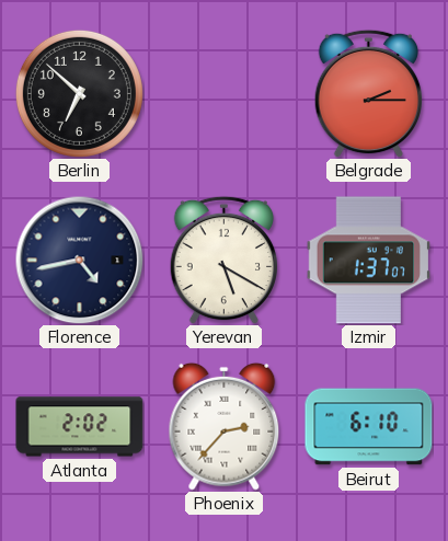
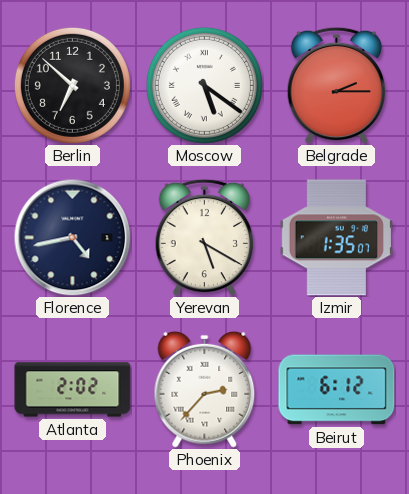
Moscow: none -> 5:21 (204, 85)
Izmir: 1:37 -> 1:35 (336, 238)
Beirut: 6:10 -> 6:12 (337, 390)
